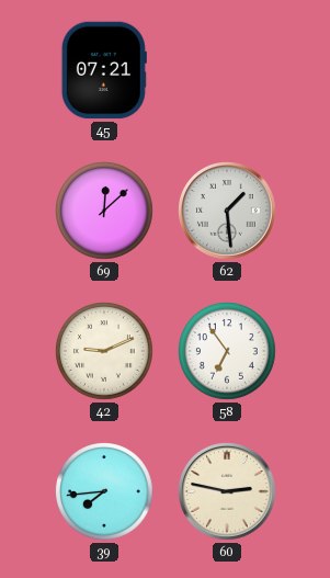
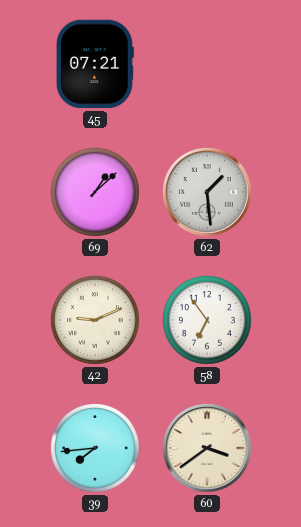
69: 12:08 -> 1:08 (96, 193)
60: 2:47 -> 3:39 (208, 449)
